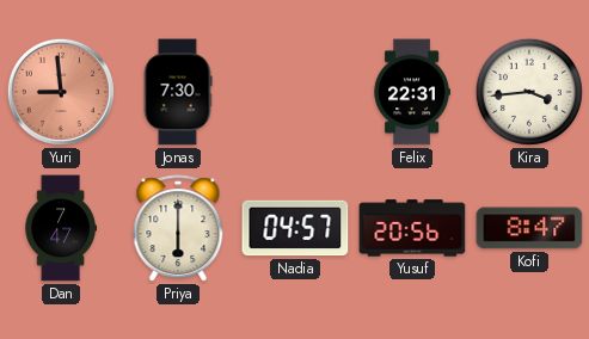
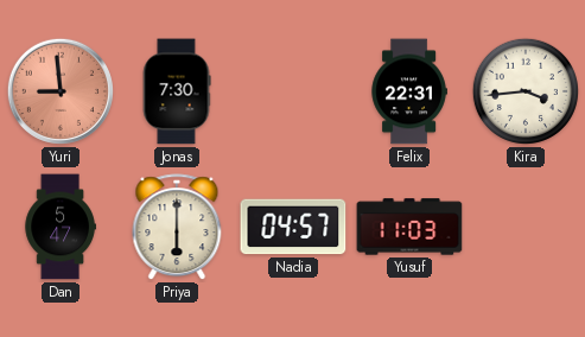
Dan: 7:47 -> 5:47 (61, 227)
Yusuf: 20:56 -> 11:03 (409, 227)
Kofi: 8:47 -> none (529, 228)
